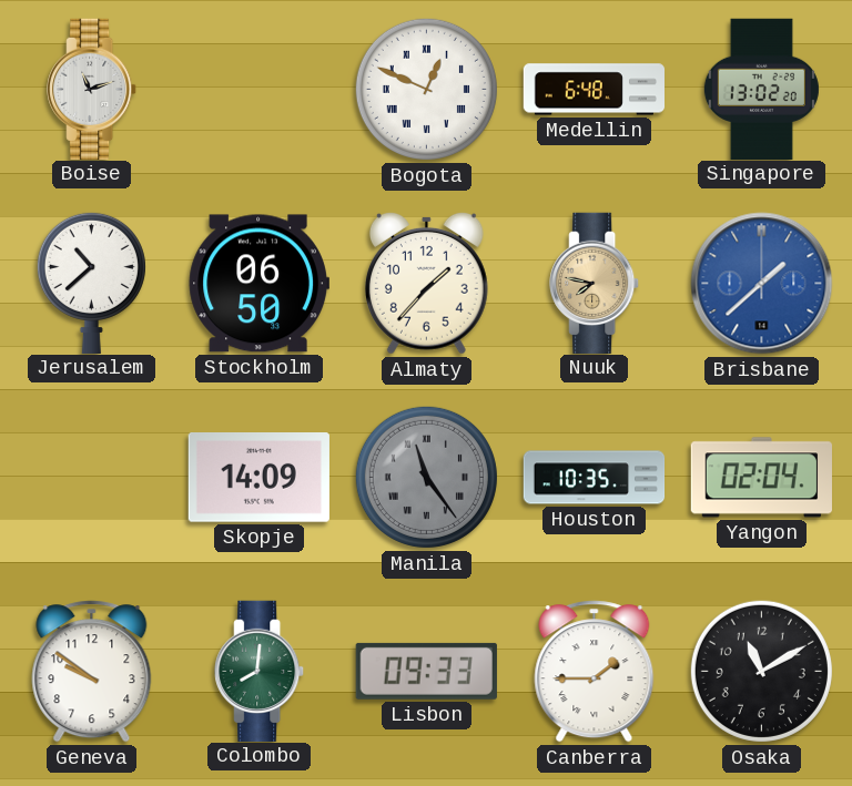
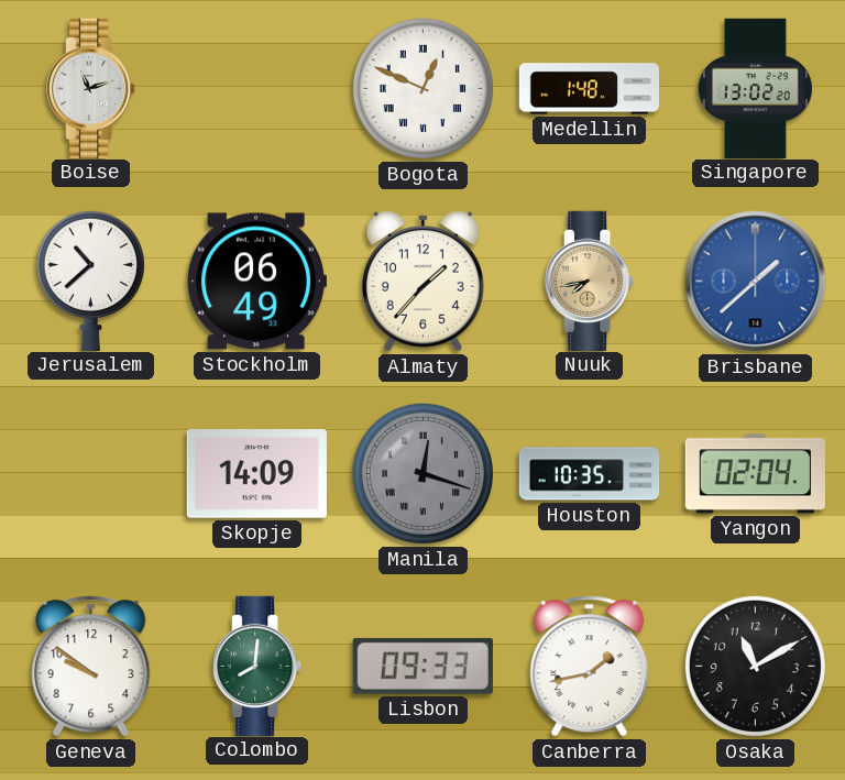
Medellin: 6:48 -> 1:48 (590, 89)
Stockholm: 06:50 -> 06:49 (256, 282)
Nuuk: 7:47 -> 7:43 (590, 281)
Manila: 11:24 -> 12:18 (422, 473)
Canberra: 1:45 -> 1:43 (590, 667)
